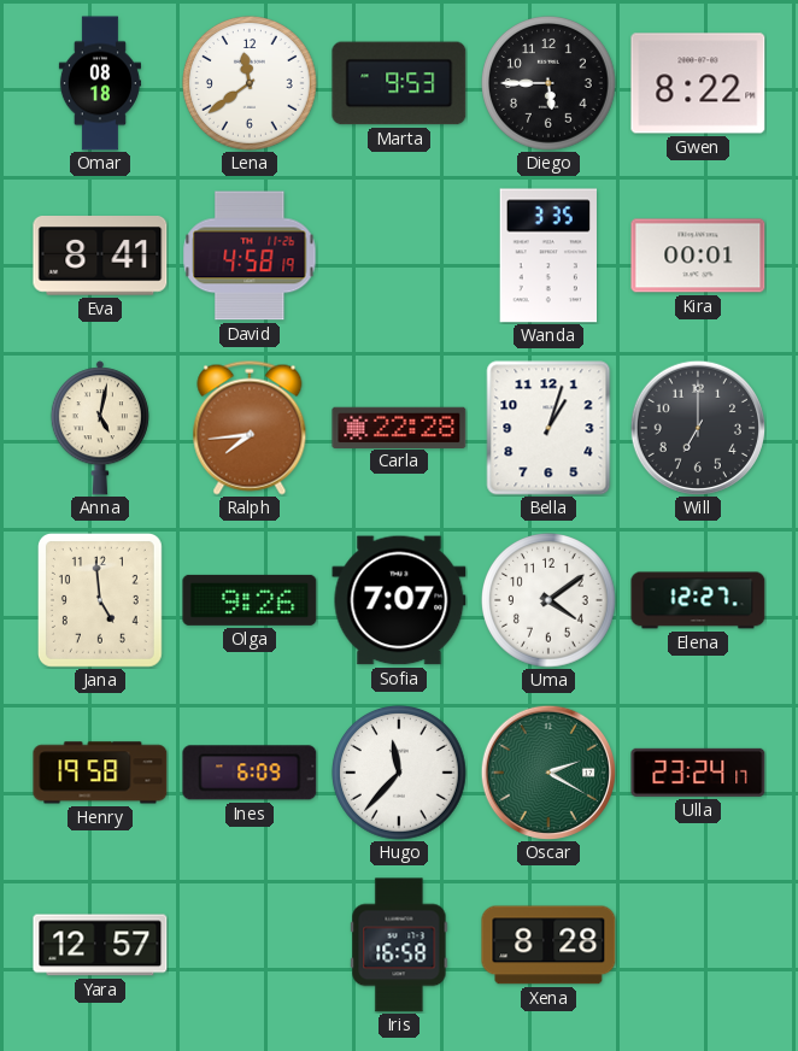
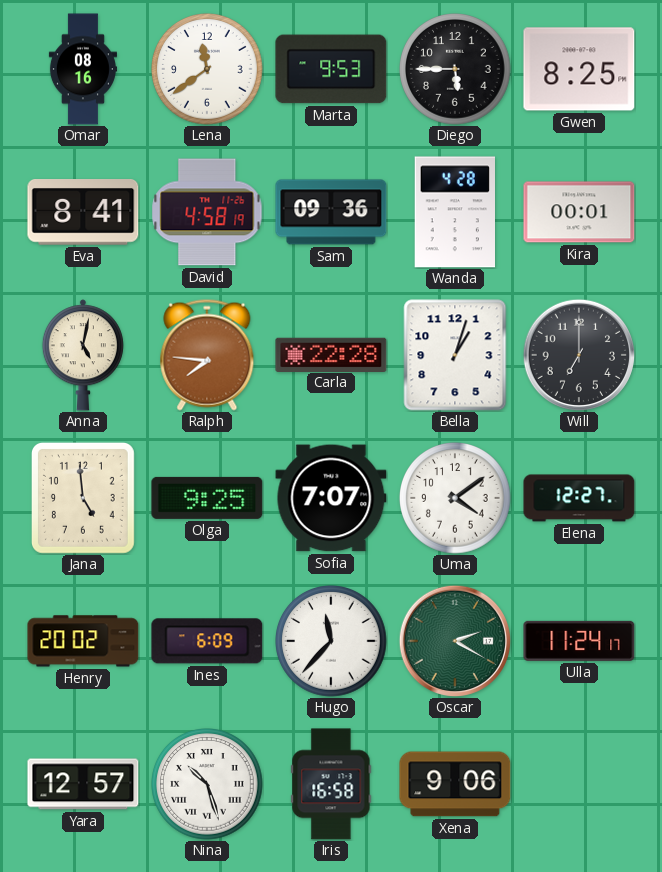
Omar: 08:18 -> 08:16 (83, 69)
Gwen: 8:22 -> 8:25 (579, 69)
Sam: none -> 09:36 (331, 212)
Wanda: 3:35 -> 4:28 (454, 212)
Ralph: 7:44 -> 7:46 (207, 355)
Olga: 9:26 -> 9:25 (207, 498)
Henry: 19:58 -> 20:02 (83, 641)
Ulla: 23:24 -> 11:24 (579, 641)
Nina: none -> 10:27 (208, 785)
Xena: 8:28 -> 9:06 (455, 784)
